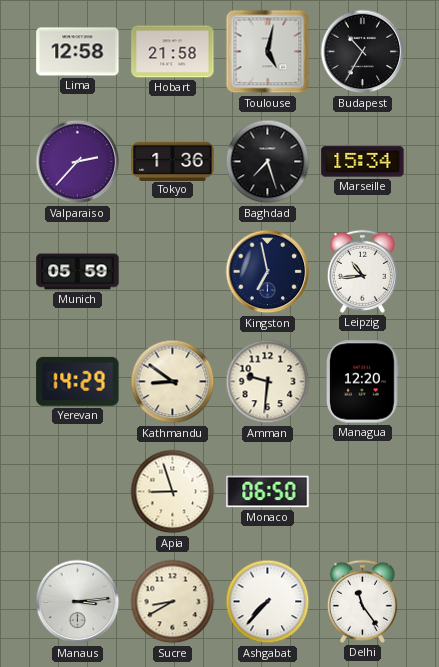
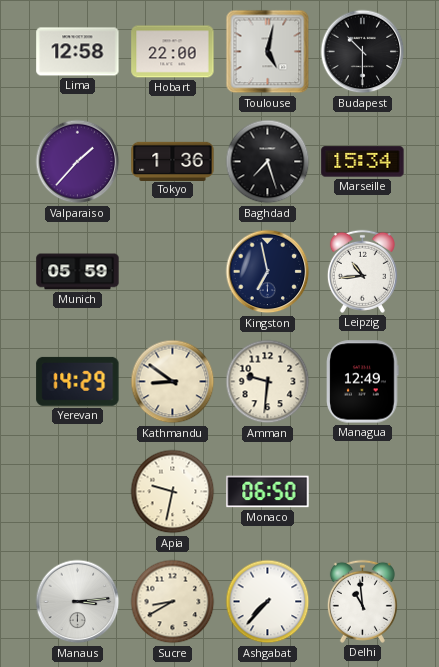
Hobart: 21:58 -> 22:00 (173, 52)
Budapest: 10:35 -> 10:30 (363, 52)
Valparaiso: 2:37 -> 1:37 (78, 162)
Managua: 12:20 -> 12:49 (363, 382)
Apia: 8:57 -> 9:32 (173, 492)
Delhi: 11:24 -> 10:59 (362, 601)
